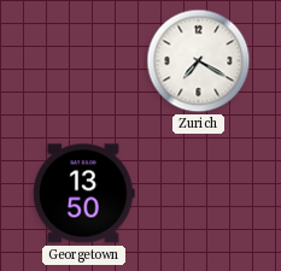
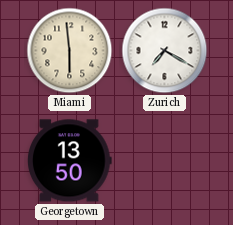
Miami: none -> 5:59 (70, 51)
